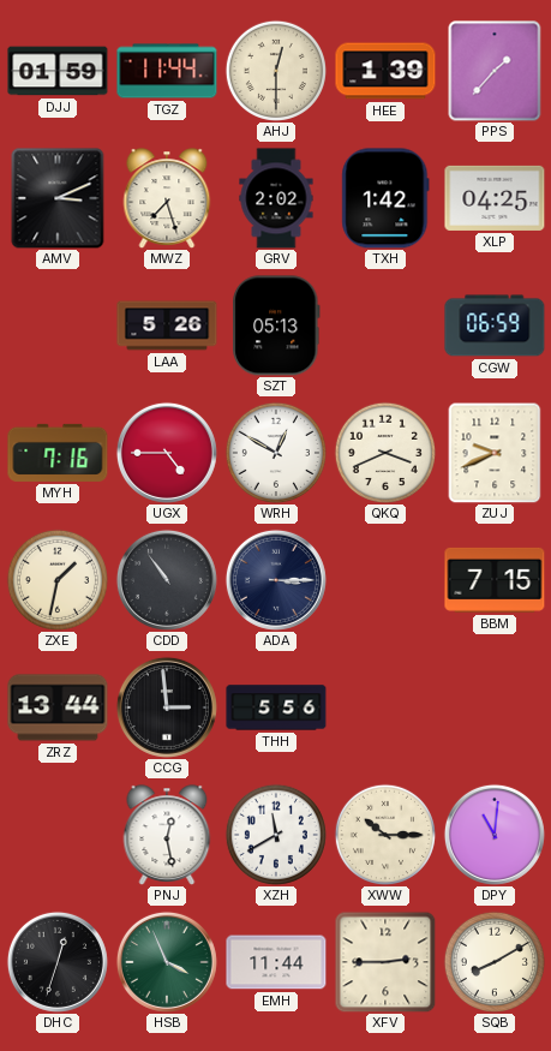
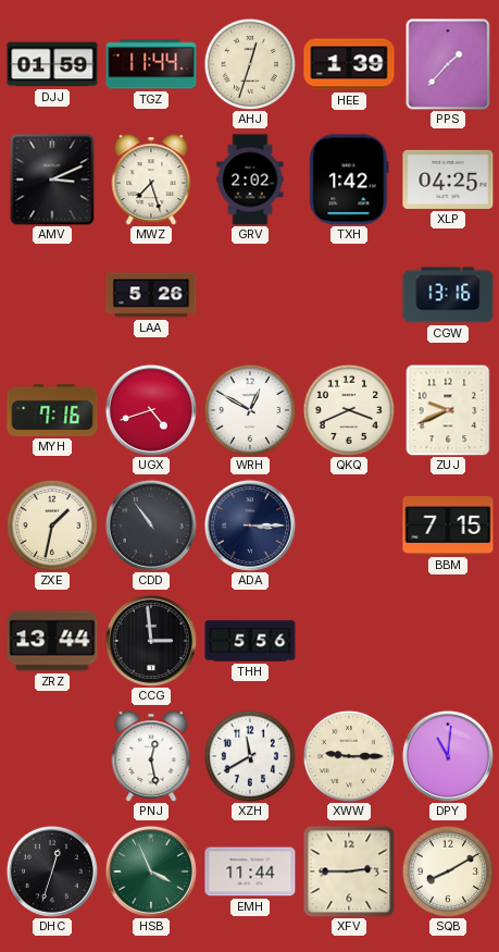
AHJ: 12:30 -> 12:33 (250, 64)
SZT: 05:13 -> none (276, 326)
CGW: 06:59 -> 13:16 (448, 295)
UGX: 4:45 -> 4:42 (151, 410)
XWW: 10:15 -> 9:15 (349, 756)
